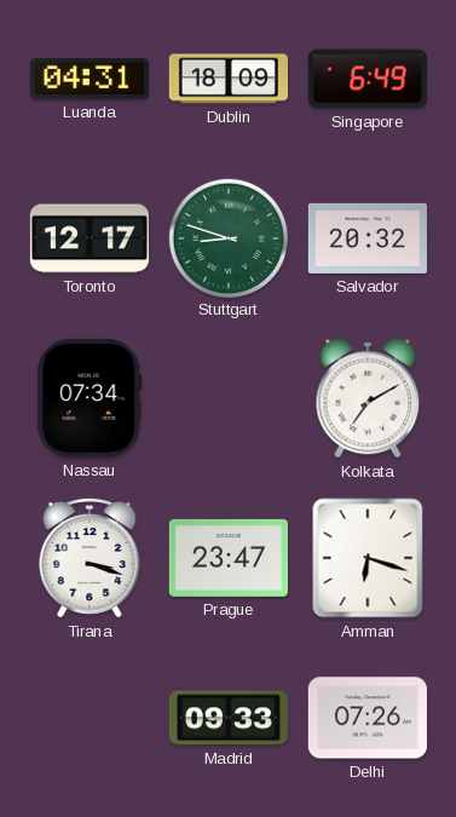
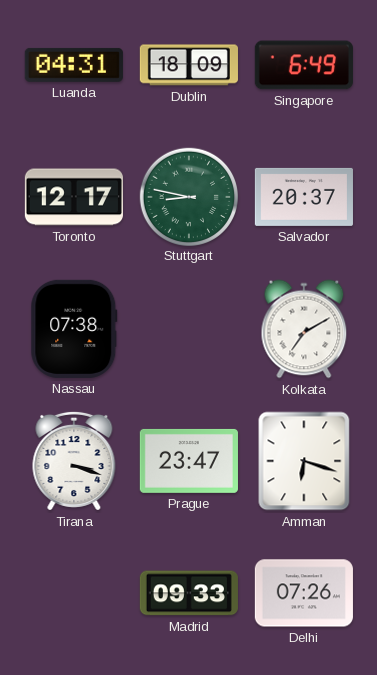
Stuttgart: 8:48 -> 8:47 (188, 196)
Salvador: 20:32 -> 20:37 (304, 197)
Nassau: 07:34 -> 07:38 (74, 329)
